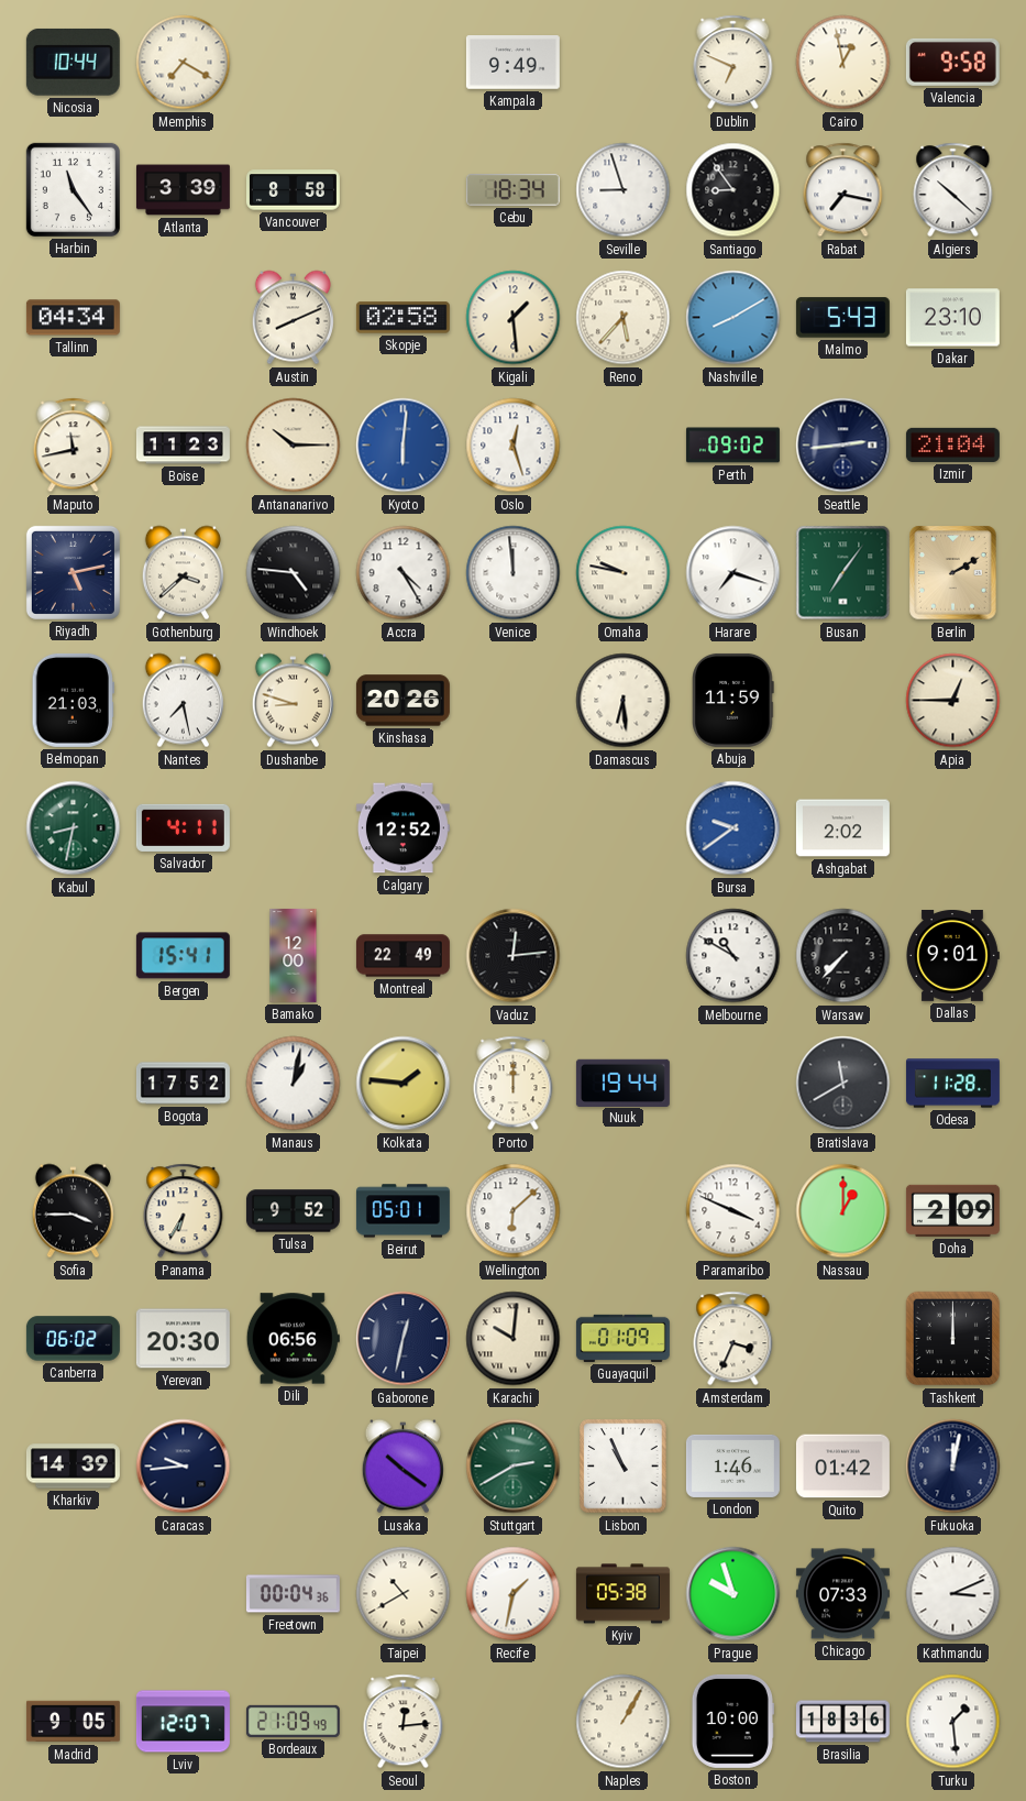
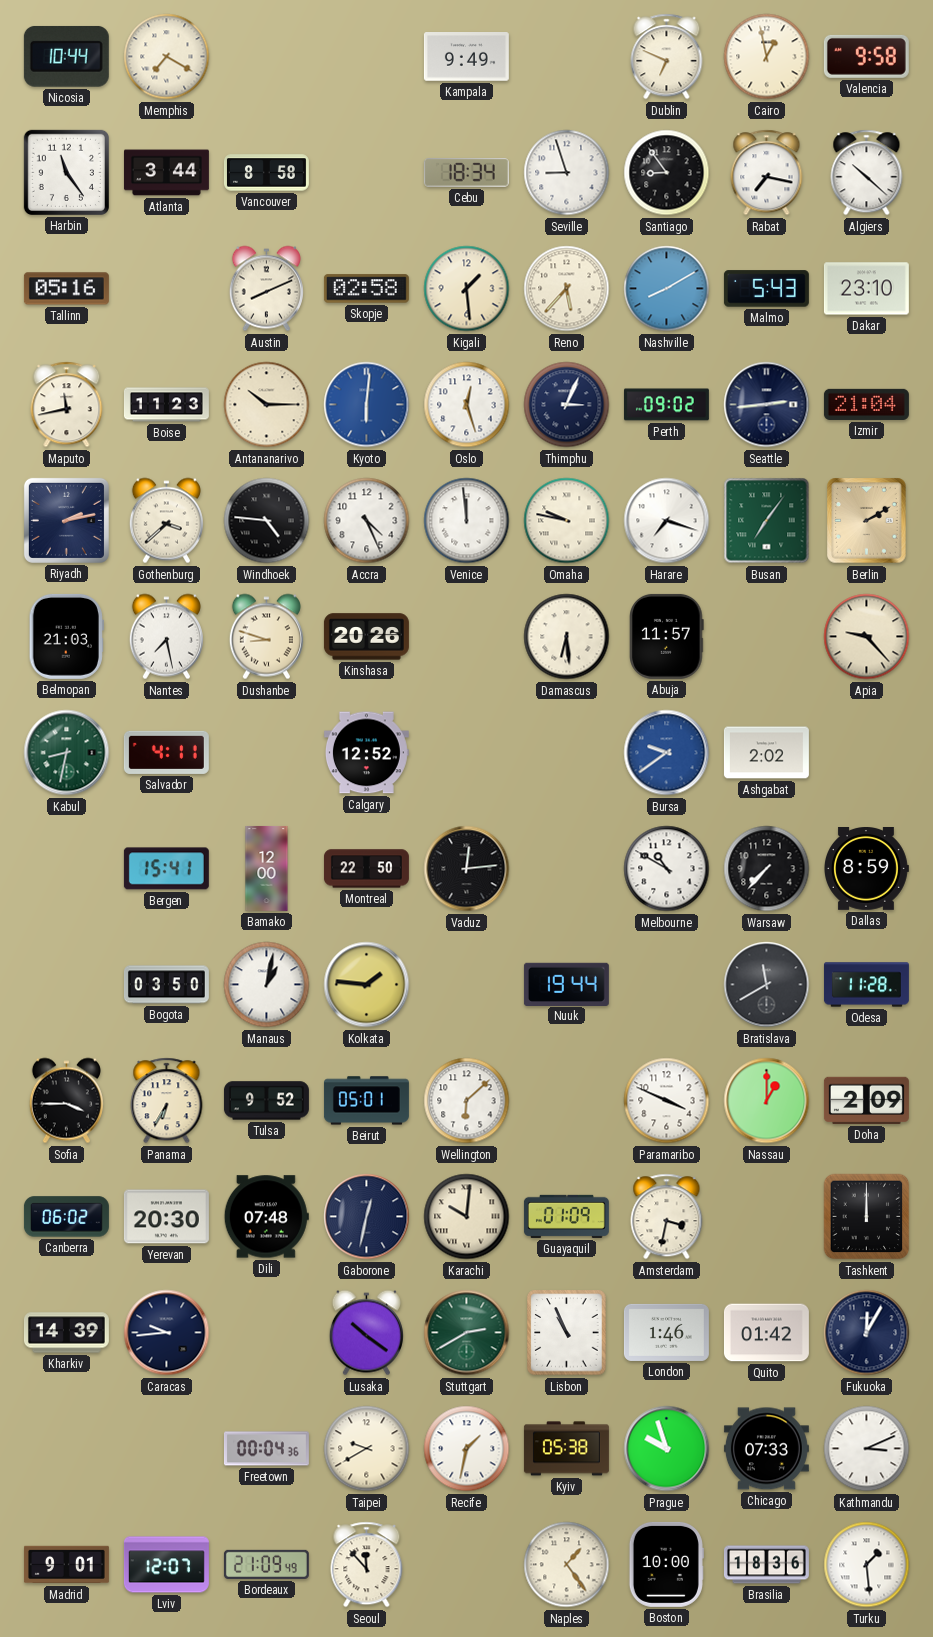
Atlanta: 3:39 -> 3:44 (166, 173)
Tallinn: 04:34 -> 05:16 (66, 289)
Thimphu: none -> 3:04 (567, 405)
Riyadh: 5:13 -> 2:13 (66, 520)
Accra: 4:25 -> 4:26 (367, 521)
Abuja: 11:59 -> 11:57 (667, 636)
Apia: 12:45 -> 9:23 (867, 637)
Montreal: 22:49 -> 22:50 (366, 869)
Dallas: 9:01 -> 8:59 (867, 869)
Bogota: 17:52 -> 03:50 (166, 985)
Porto: 12:00 -> none (514, 1084)
Dili: 06:56 -> 07:48 (266, 1217)
Amsterdam: 3:34 -> 3:32 (667, 1217)
Fukuoka: 12:02 -> 12:05 (867, 1333)
Taipei: 10:40 -> 9:40 (367, 1449)
Madrid: 9:05 -> 9:01 (66, 1565)
Seoul: 12:14 -> 11:53 (367, 1565)
Naples: 1:05 -> 1:24 (567, 1565)
